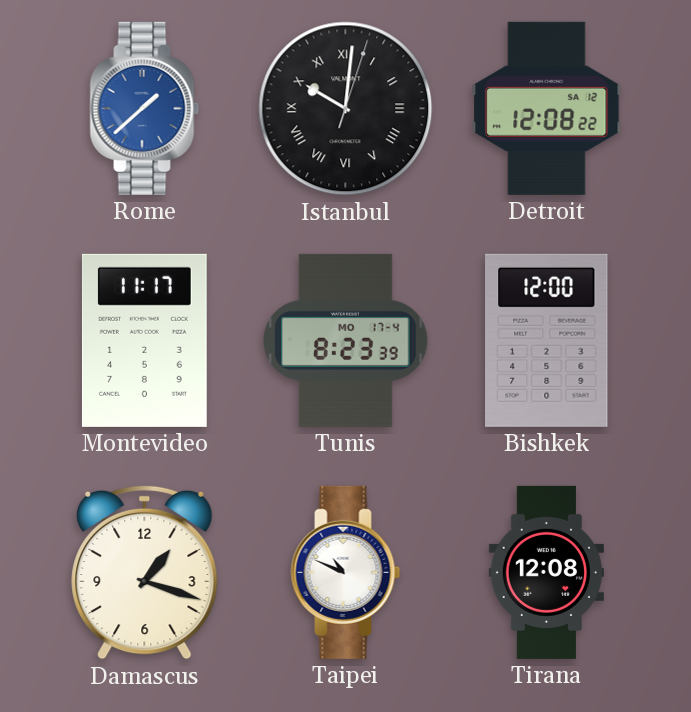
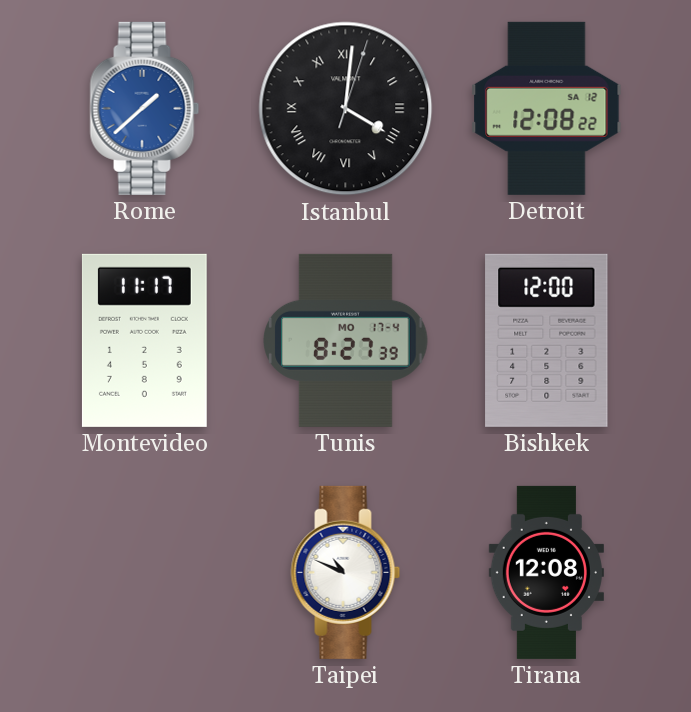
Istanbul: 10:01 -> 4:01 (346, 109)
Tunis: 8:23 -> 8:27 (346, 340)
Damascus: 1:18 -> none (145, 572)
